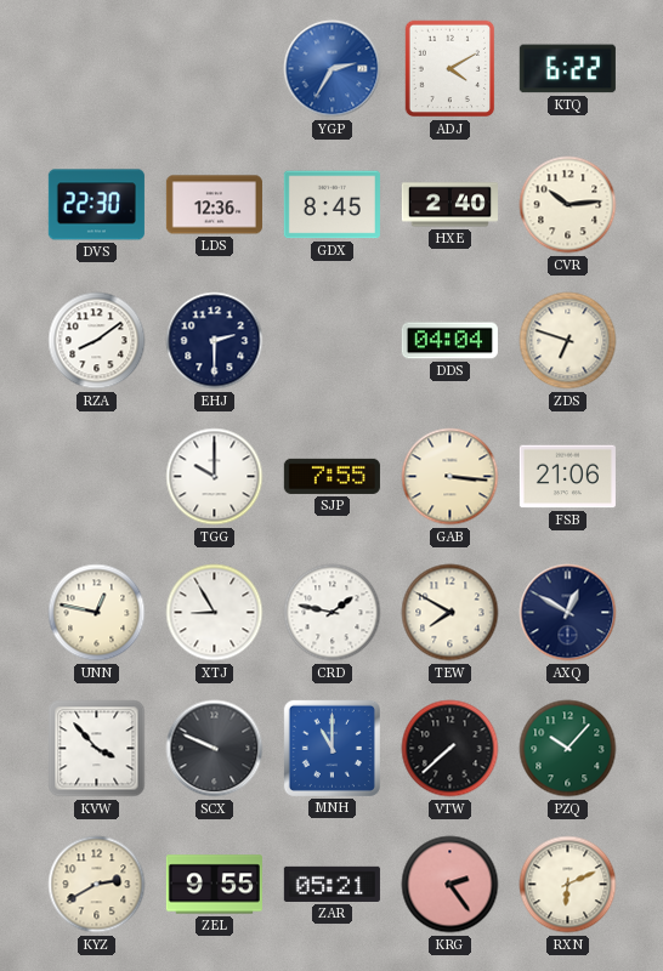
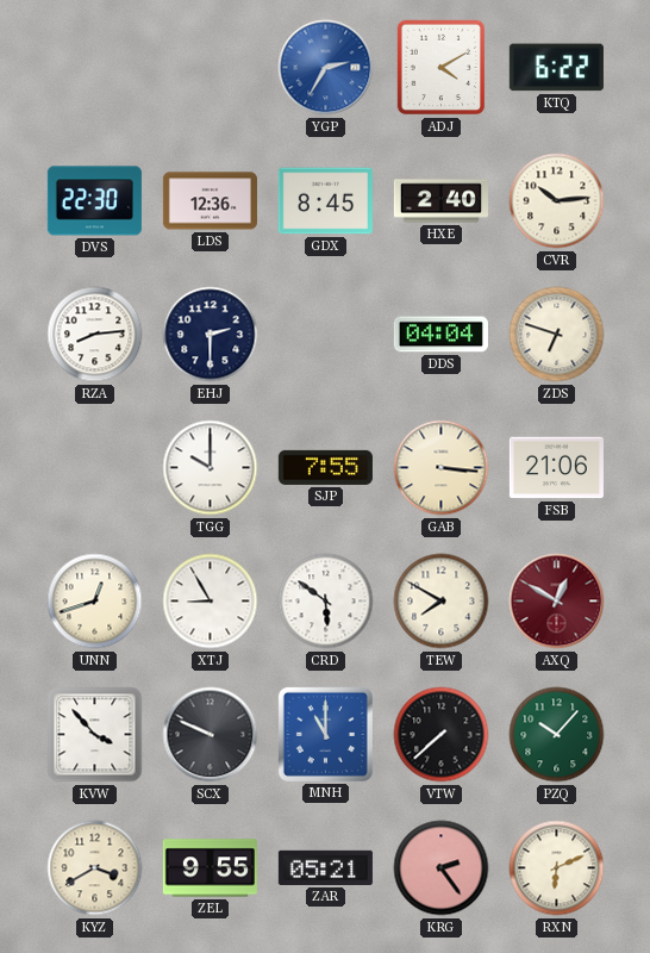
RZA: 8:09 -> 8:14 (95, 335)
UNN: 12:47 -> 12:42 (95, 602)
CRD: 1:47 -> 5:51 (326, 602)
AXQ dial: navy -> burgundy (557, 602)
KYZ: 2:40 -> 3:40 (95, 868)
